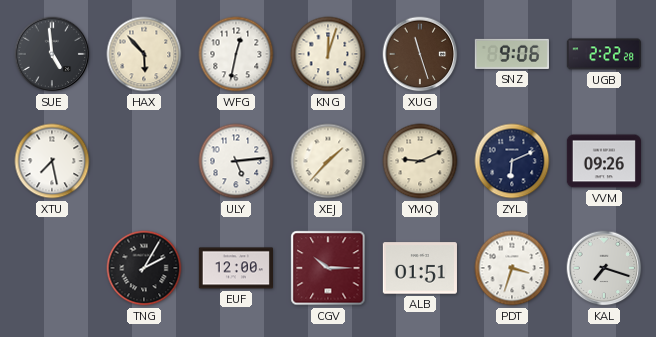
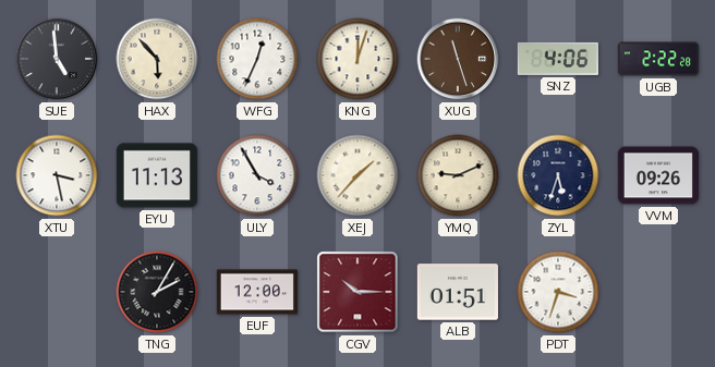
WFG: 12:32 -> 12:34 (257, 59)
SNZ: 9:06 -> 4:06 (558, 59)
XTU: 7:28 -> 3:28 (57, 175)
EYU: none -> 11:13 (157, 175)
ULY: 5:14 -> 3:55 (257, 175)
ZYL: 6:11 -> 5:33 (558, 175)
KAL: 7:18 -> none (604, 268)
